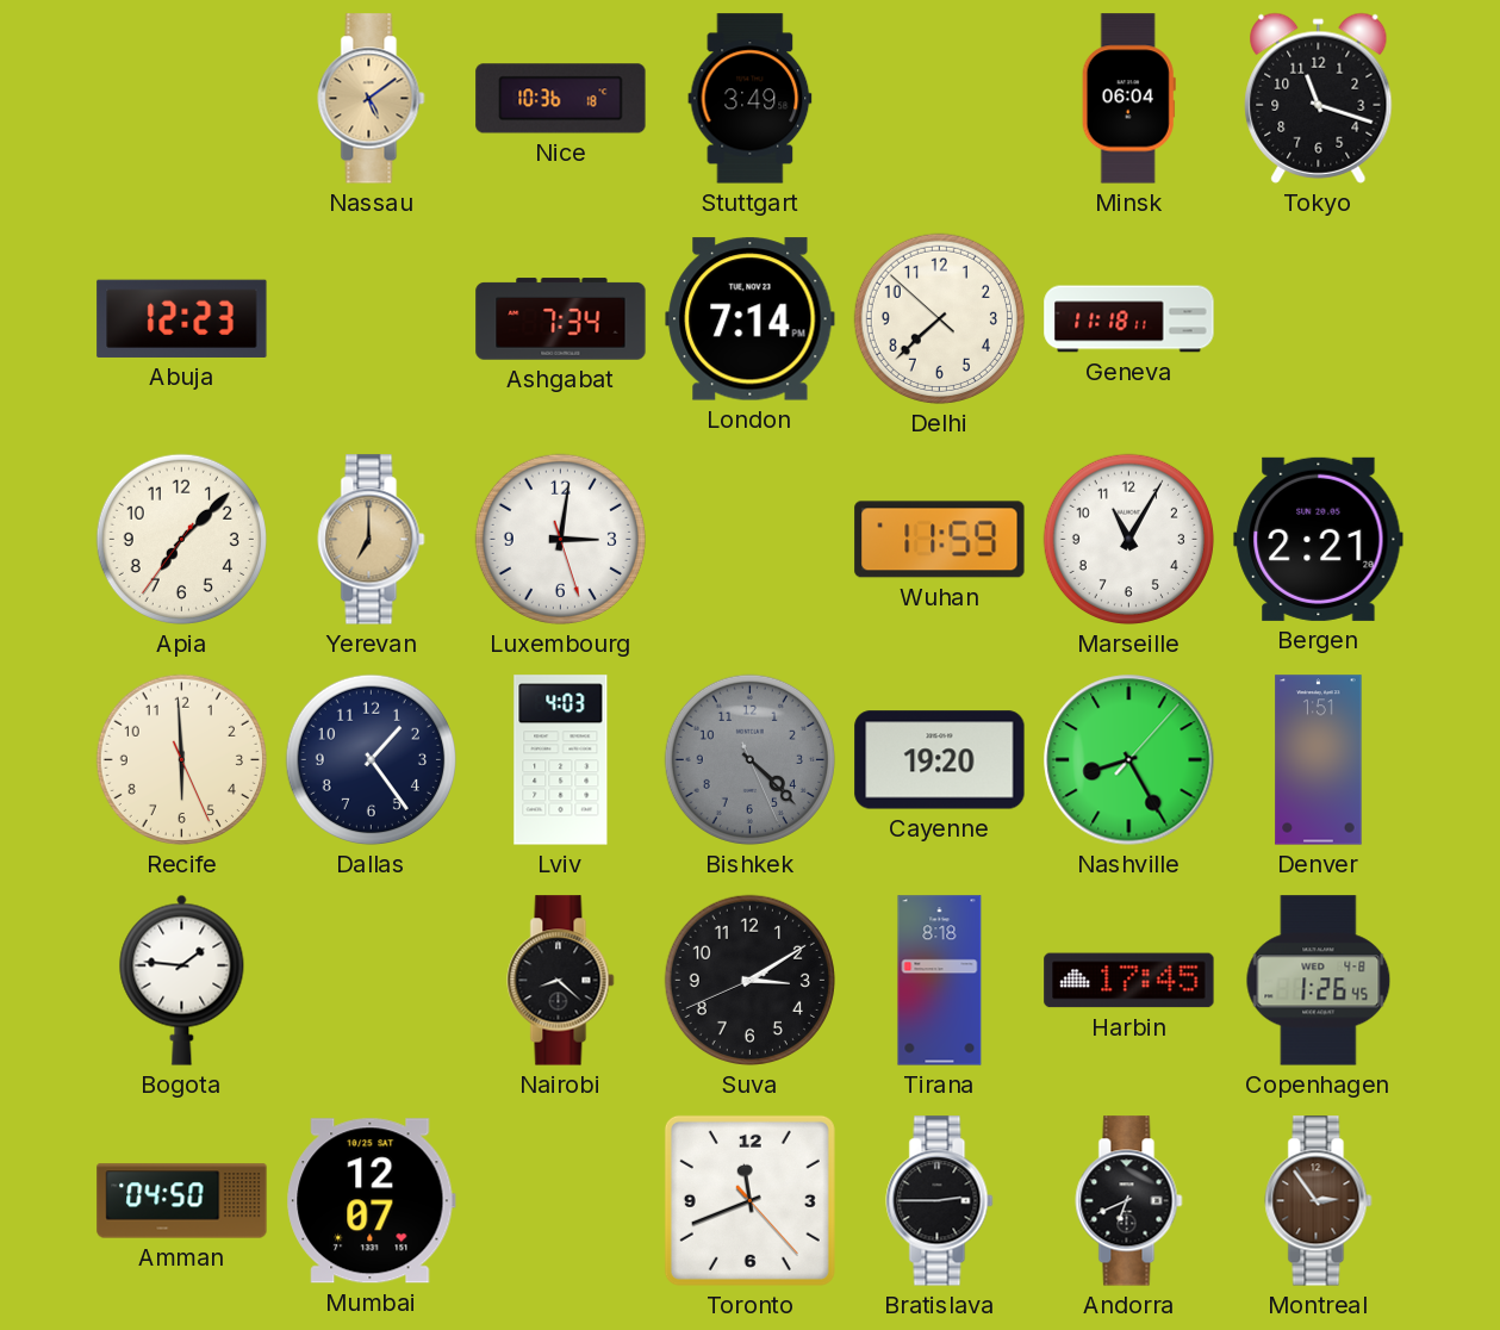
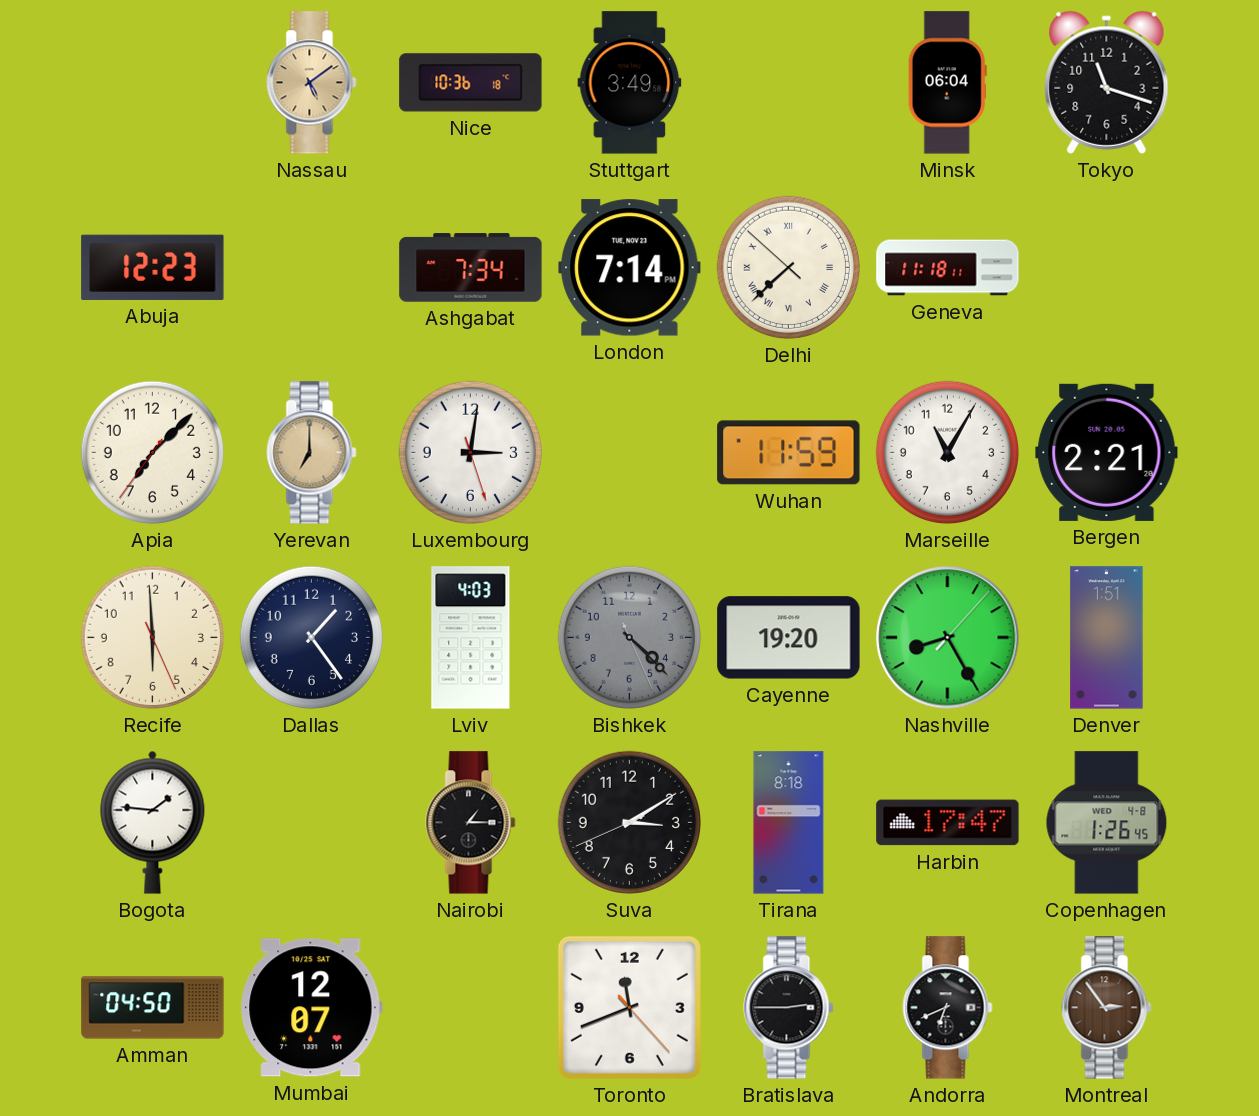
Delhi numerals: Arabic -> Roman (788, 267)
Nairobi: 8:22 -> 1:15 (471, 823)
Harbin: 17:45 -> 17:47 (948, 823)
